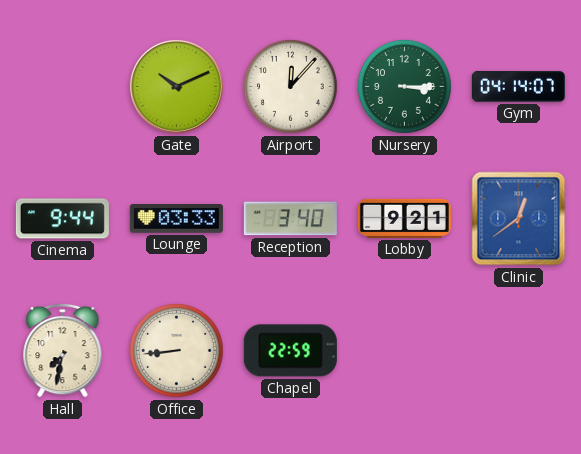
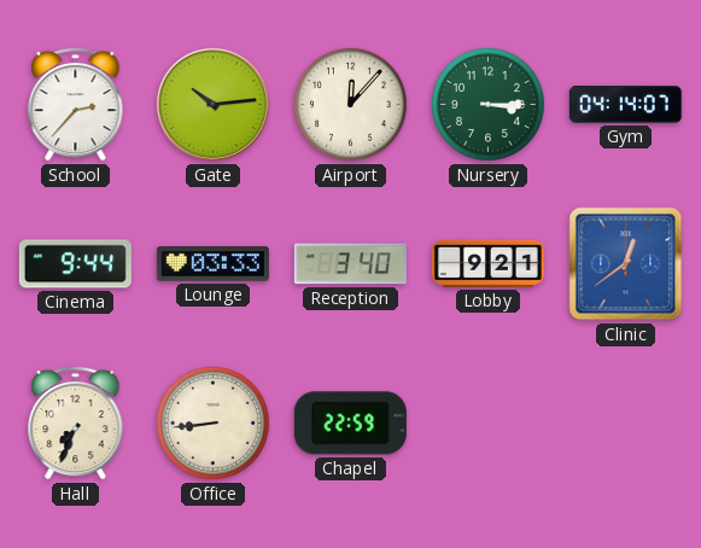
School: none -> 2:37 (76, 104)
Gate: 10:11 -> 10:14 (212, 104)
Hall: 7:32 -> 7:34 (76, 422)
